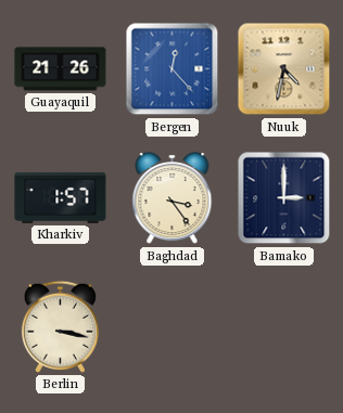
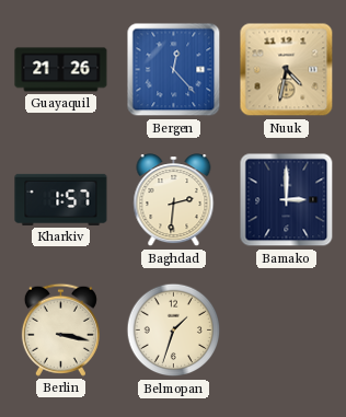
Baghdad: 3:24 -> 2:31 (174, 200)
Belmopan: none -> 1:33 (174, 331)
